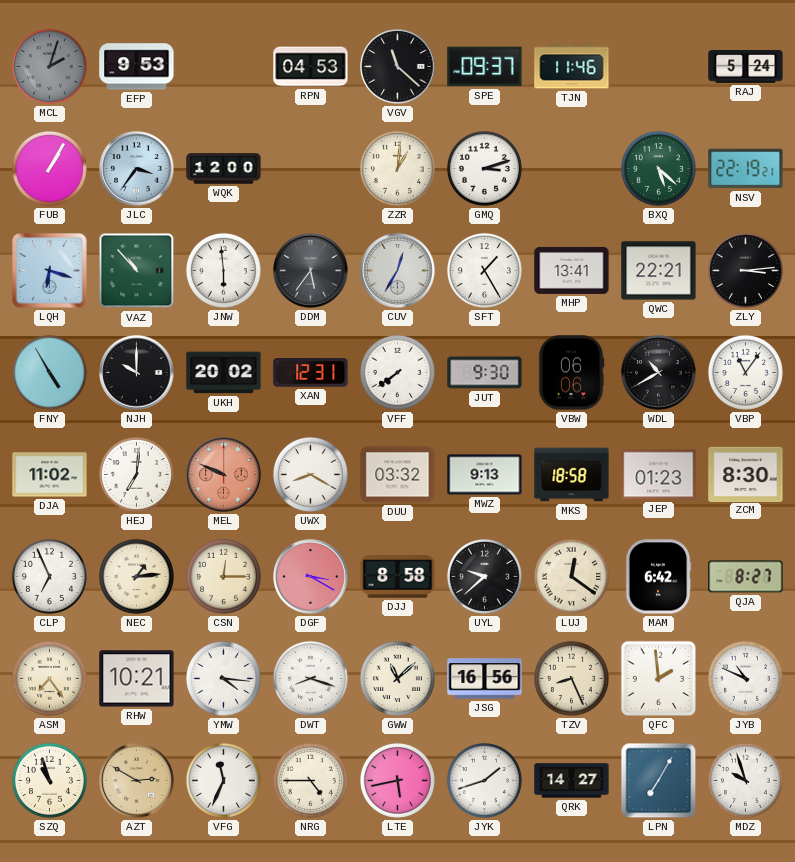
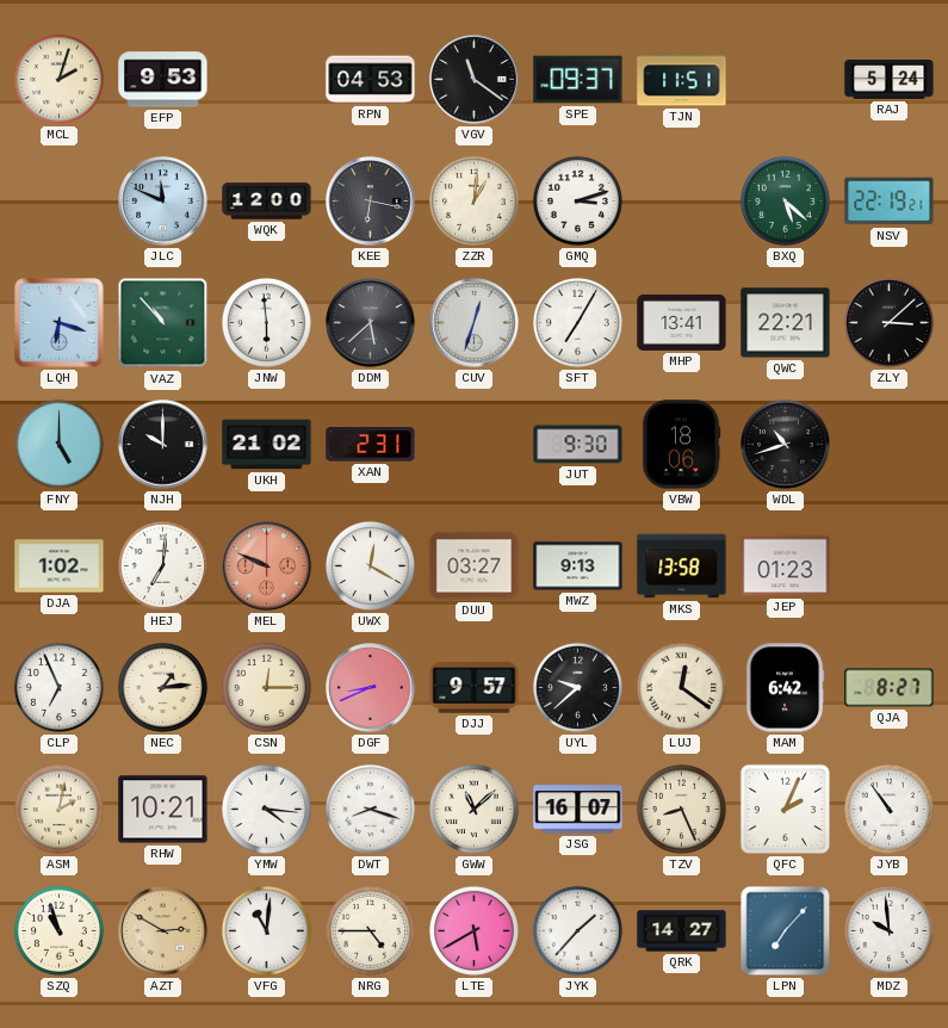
MCL dial: grey -> cream (58, 79)
VGV: 11:22 -> 11:21 (475, 80)
TJN: 11:46 -> 11:51 (682, 80)
FUB: 1:05 -> none (49, 168)
JLC: 3:36 -> 11:49 (163, 202)
KEE: none -> 6:17 (371, 202)
DDM: 5:36 -> 5:38 (371, 323)
CUV: 12:35 -> 12:33 (475, 323)
SFT: 1:25 -> 7:05 (577, 322)
ZLY: 3:14 -> 3:08 (888, 322)
FNY: 4:55 -> 5:00 (58, 444)
UKH: 20:02 -> 21:02 (267, 445)
XAN: 12:31 -> 2:31 (371, 445)
VFF: 7:39 -> none (397, 372)
VBW: 06:06 -> 18:06 (681, 445)
WDL: 10:40 -> 10:42 (786, 445)
VBP: 11:06 -> none (745, 372)
DJA: 11:02 -> 1:02 (60, 566)
UWX: 8:20 -> 12:20 (370, 565)
DUU: 03:32 -> 03:27 (475, 566)
MKS: 18:58 -> 13:58 (682, 566)
ZCM: 8:30 -> none (746, 474)
DGF: 3:20 -> 8:41 (371, 688)
DJJ: 8:58 -> 9:57 (475, 688)
ASM: 7:24 -> 2:02 (58, 809)
JSG: 16:56 -> 16:07 (578, 810)
QFC: 1:59 -> 2:04 (785, 809)
JYB: 10:49 -> 10:54 (888, 809)
VFG: 11:34 -> 11:01 (266, 930)
LTE: 5:43 -> 5:40 (473, 930)
JYK: 1:42 -> 1:37 (577, 930)
LPN: 7:05 -> 7:07 (786, 931)
MDZ: 9:57 -> 9:59 (888, 930)
